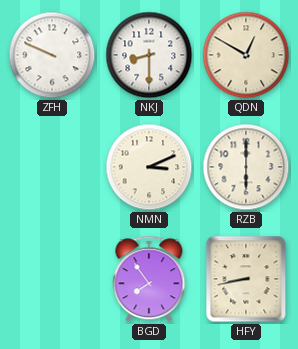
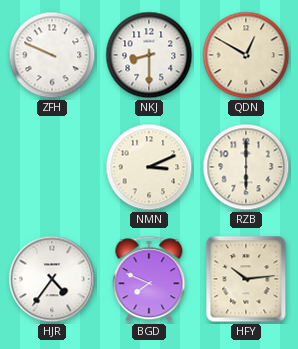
HJR: none -> 4:36 (52, 279)
BGD: 7:54 -> 7:49 (149, 279)
HFY: 8:43 -> 10:14 (246, 279)
